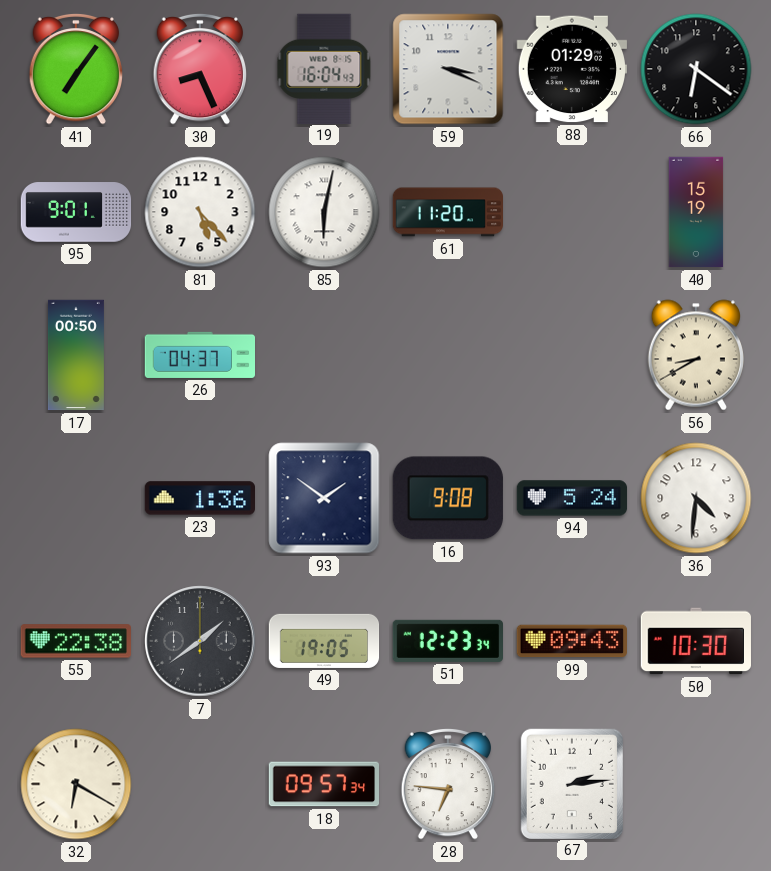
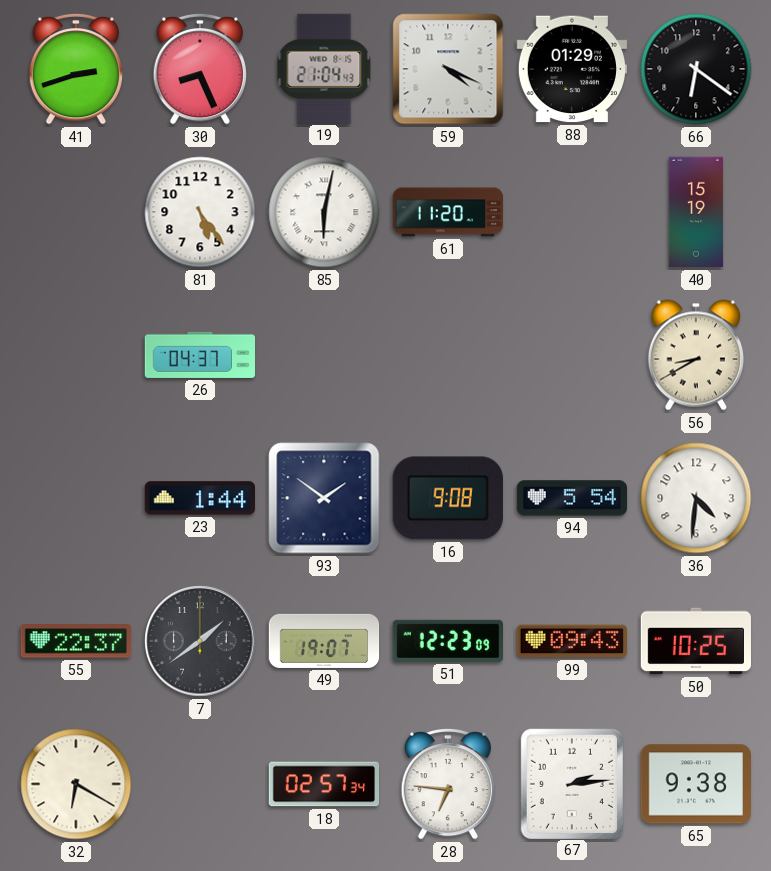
41: 7:06 -> 2:42 (75, 69)
19: 16:04 -> 21:04 (324, 68)
59: 3:19 -> 4:19 (448, 69)
95: 9:01 -> none (76, 212)
81: 5:23 -> 5:24 (200, 212)
17: 00:50 -> none (76, 355)
23: 1:36 -> 1:44 (199, 498)
94: 5:24 -> 5:54 (572, 498)
55: 22:38 -> 22:37 (75, 641)
49: 19:05 -> 19:07 (324, 641)
51: 12:23:34 -> 12:23:09 (447, 641)
50: 10:30 -> 10:25 (695, 641)
18: 09:57 -> 02:57 (324, 784)
65: none -> 9:38 (695, 784)
